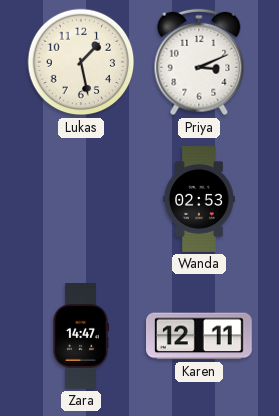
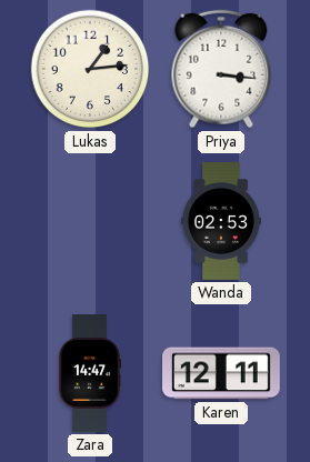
Lukas: 1:28 -> 1:14 (90, 69)
Priya: 3:11 -> 3:16 (221, 69)
